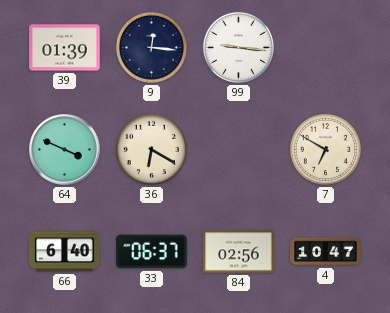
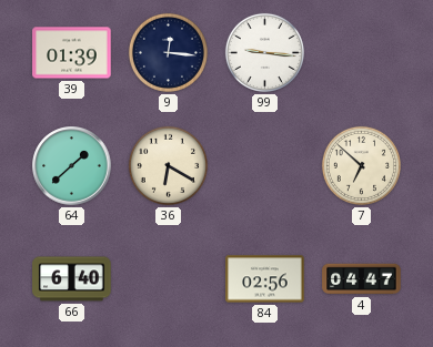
64: 3:49 -> 1:38 (72, 166)
7: 6:50 -> 6:52 (361, 165)
33: 06:37 -> none (152, 252)
4: 10:47 -> 04:47 (362, 279)
